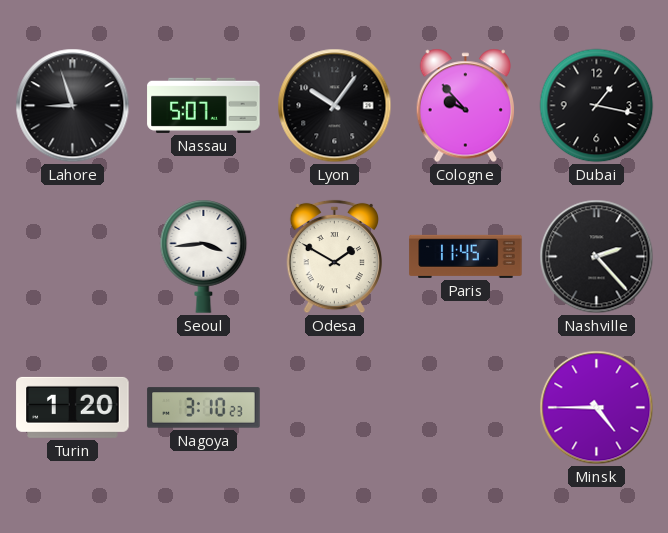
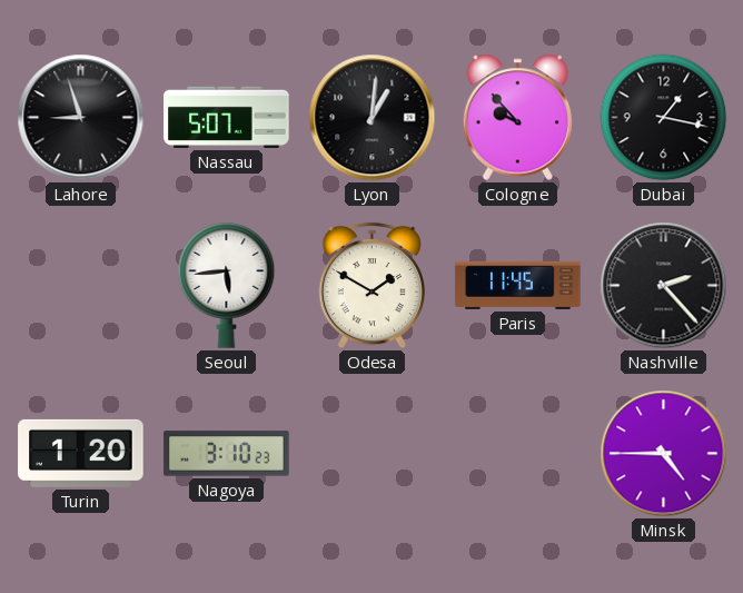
Lyon: 10:06 -> 1:01 (373, 118)
Seoul: 3:44 -> 5:44 (227, 286)
